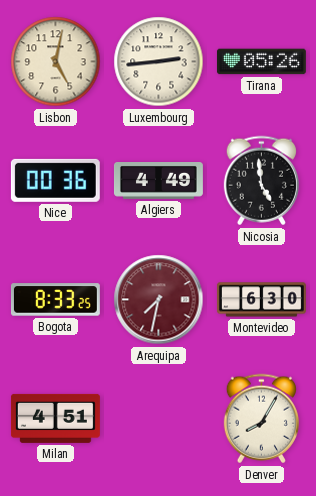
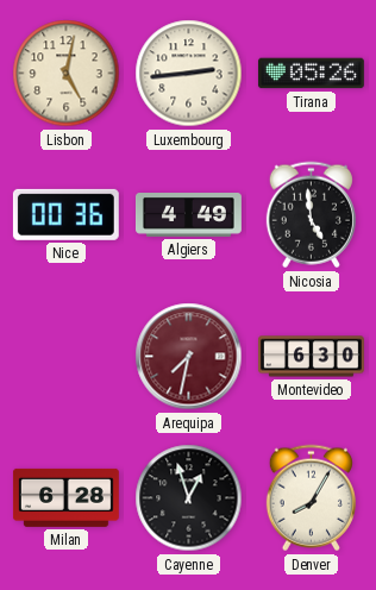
Bogota: 8:33 -> none (55, 300)
Milan: 4:51 -> 6:28 (65, 497)
Cayenne: none -> 12:57 (189, 498)
